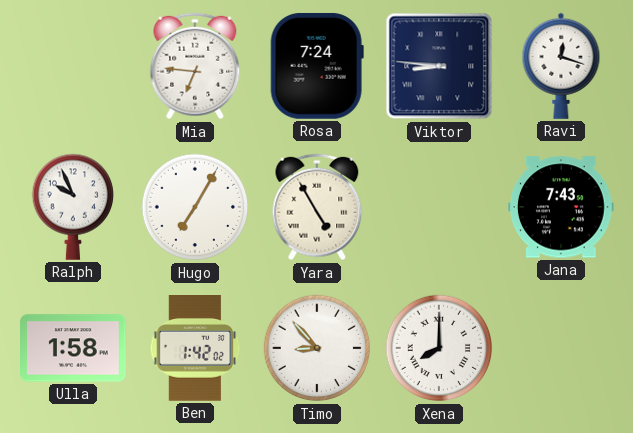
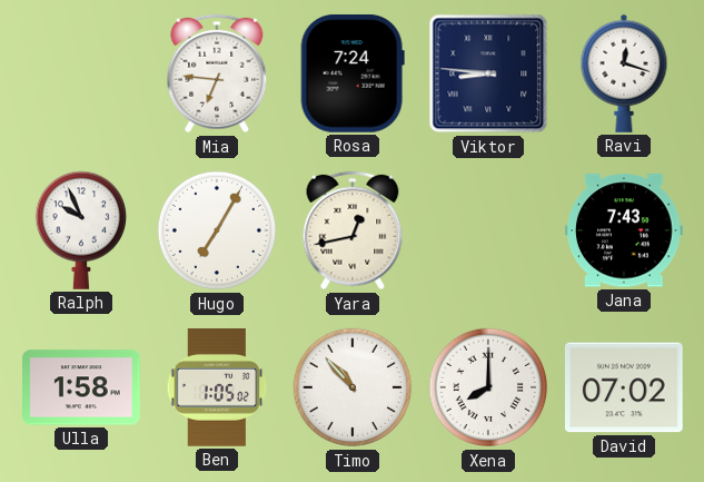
Yara: 4:55 -> 12:43 (353, 230)
Ben: 1:42 -> 1:05 (217, 388)
Timo: 8:53 -> 10:53 (353, 387)
David: none -> 07:02 (625, 387)
